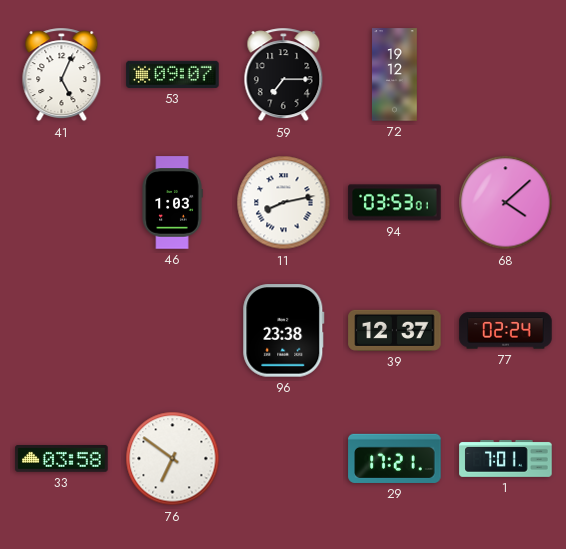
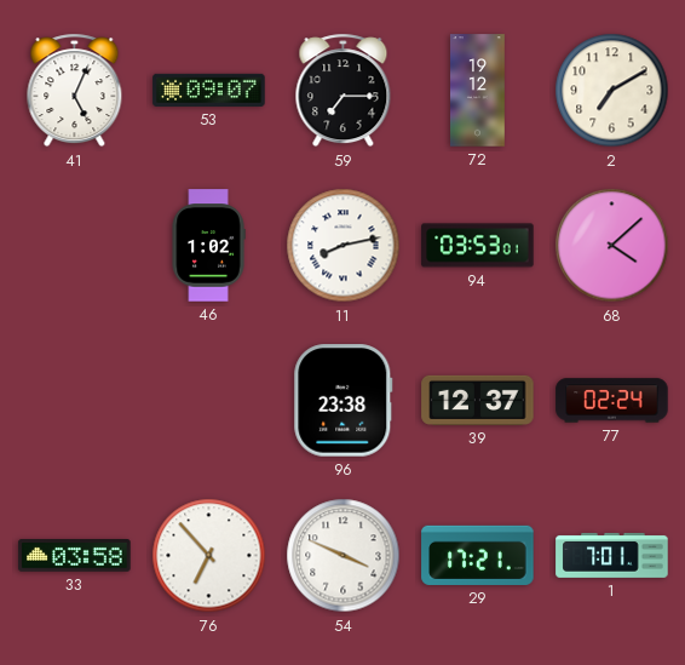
2: none -> 7:10 (612, 91)
46: 1:03 -> 1:02 (208, 246)
76: 6:51 -> 6:53 (209, 556)
54: none -> 3:49 (344, 556)
